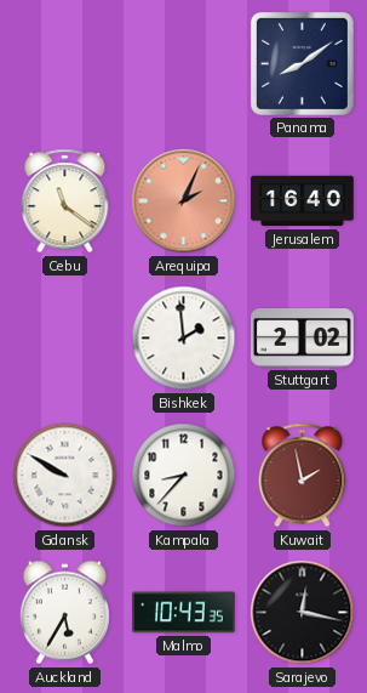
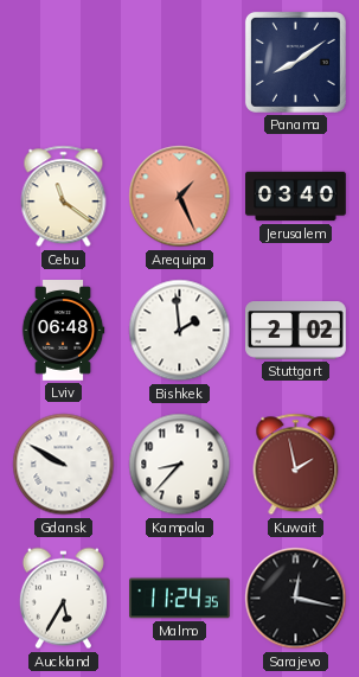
Arequipa: 2:04 -> 1:26 (180, 197)
Jerusalem: 16:40 -> 03:40 (296, 197)
Lviv: none -> 06:48 (63, 331)
Malmo: 10:43 -> 11:24 (180, 599)
